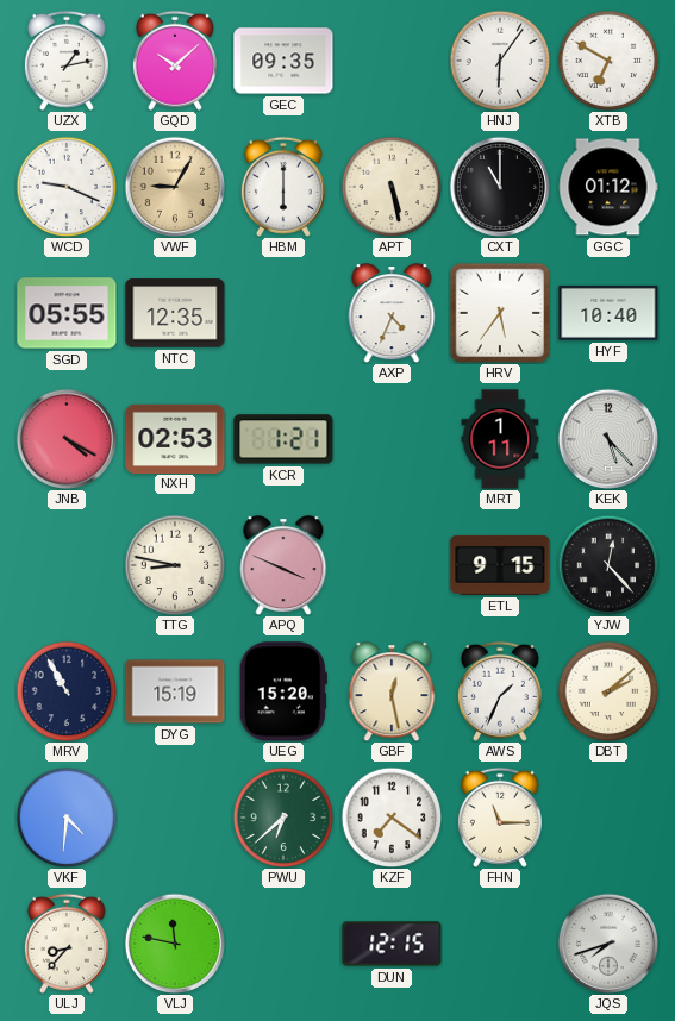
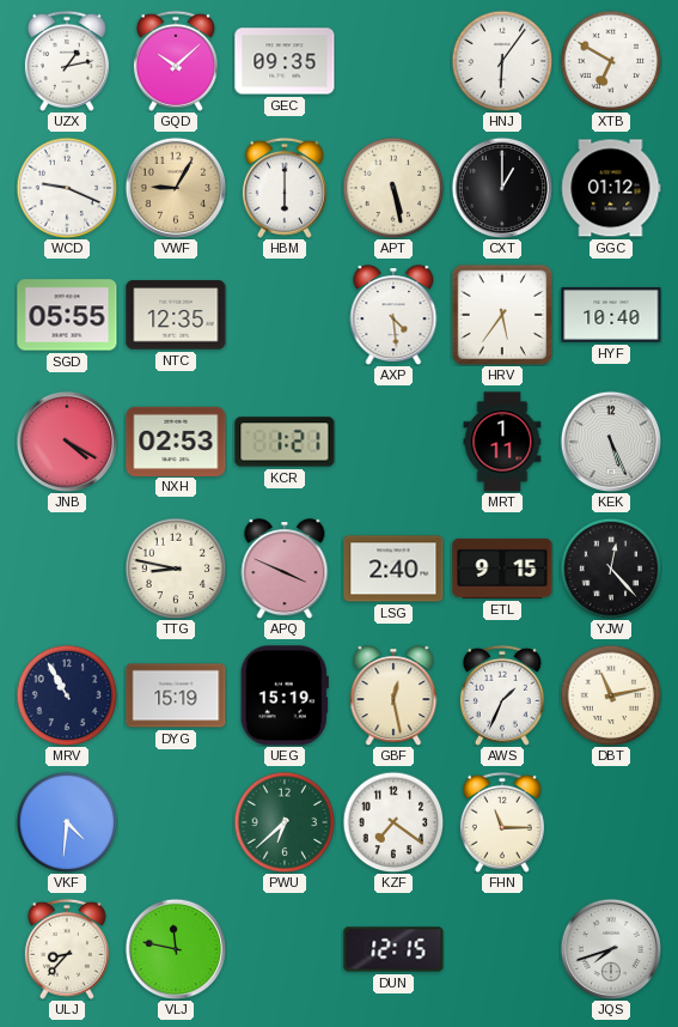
CXT: 11:00 -> 1:00 (501, 187)
AXP: 4:34 -> 4:29 (393, 315)
KEK: 5:23 -> 5:26 (610, 440)
LSG: none -> 2:40 (393, 569)
UEG: 15:20 -> 15:19 (285, 695)
DBT: 2:08 -> 11:13 (611, 695)
